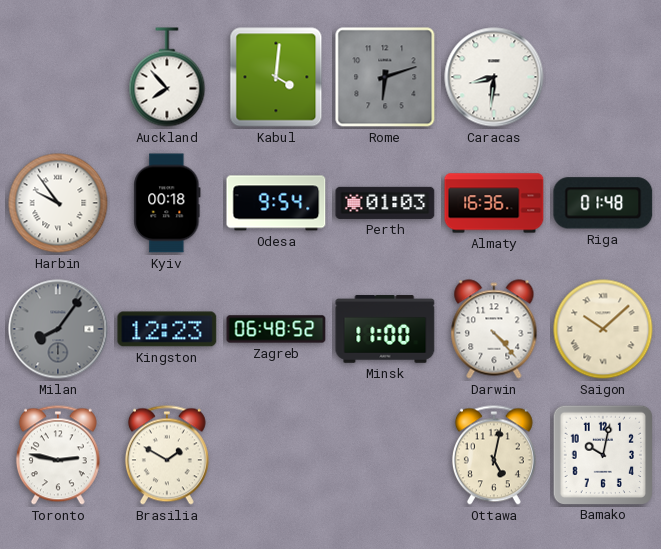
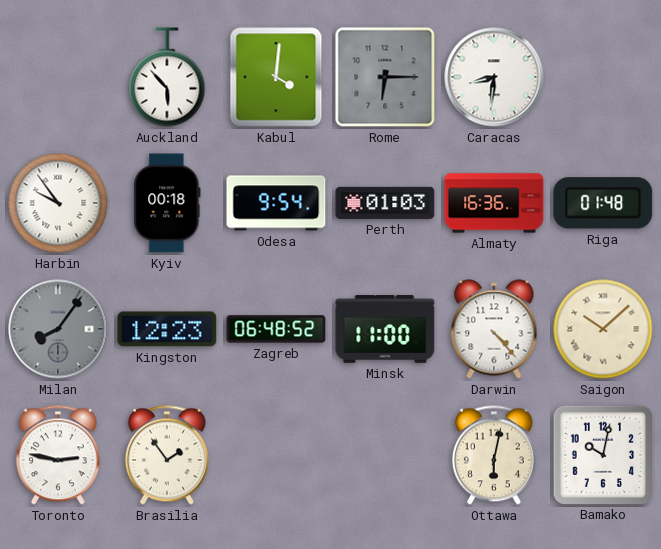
Auckland: 7:53 -> 5:53 (167, 77)
Rome: 6:12 -> 6:15 (385, 77)
Brasilia: 1:50 -> 1:54 (167, 455)
Ottawa: 5:02 -> 6:02 (494, 455)
